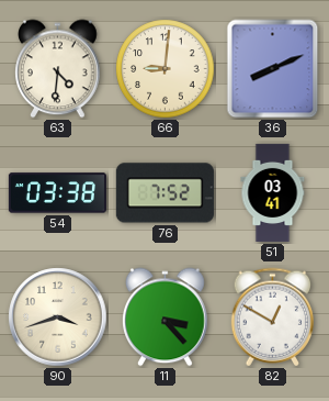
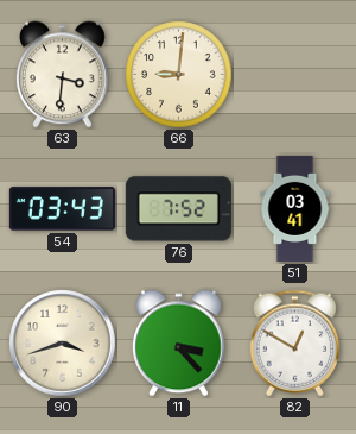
63: 4:31 -> 3:31 (63, 75)
36: 8:11 -> none (273, 69)
54: 03:38 -> 03:43 (62, 209)
